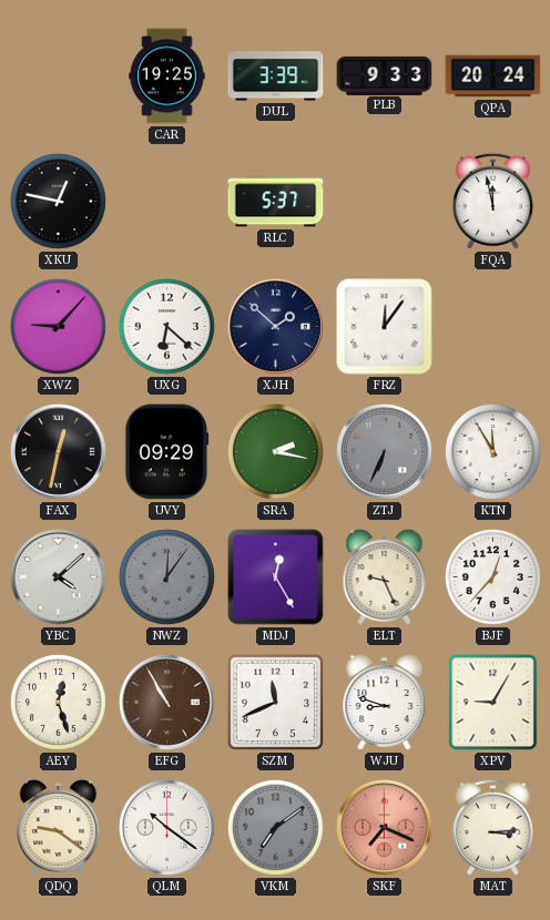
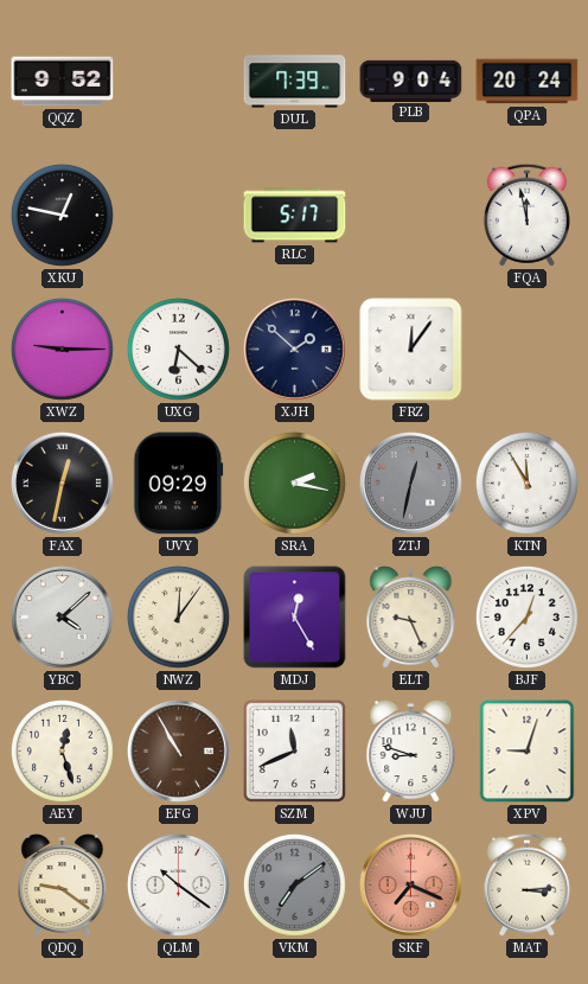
QQZ: none -> 9:52 (63, 82)
CAR: 19:25 -> none (167, 76)
DUL: 3:39 -> 7:39 (295, 82)
PLB: 9:33 -> 9:04 (411, 81)
RLC: 5:37 -> 5:17 (295, 216)
XWZ: 9:07 -> 9:15 (62, 349)
ZTJ: 6:34 -> 12:32 (410, 483)
NWZ dial: grey -> cream (178, 616)
XPV: 9:05 -> 9:03 (528, 752)
